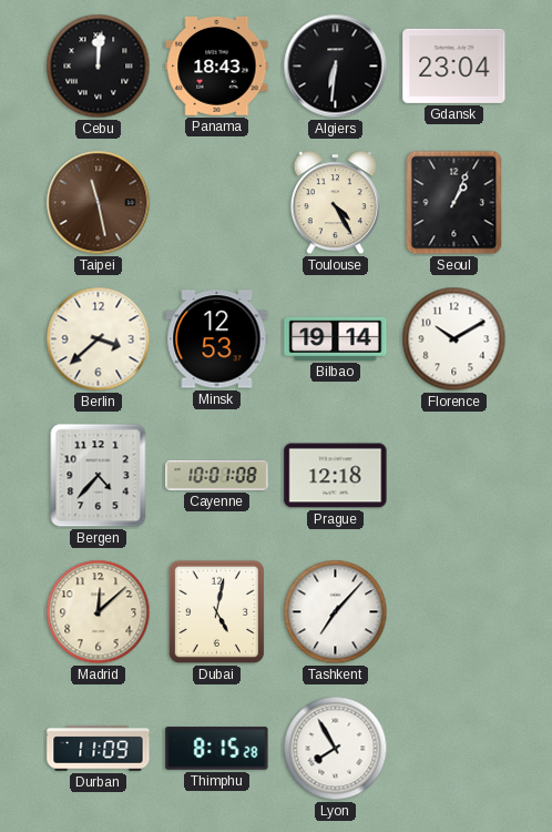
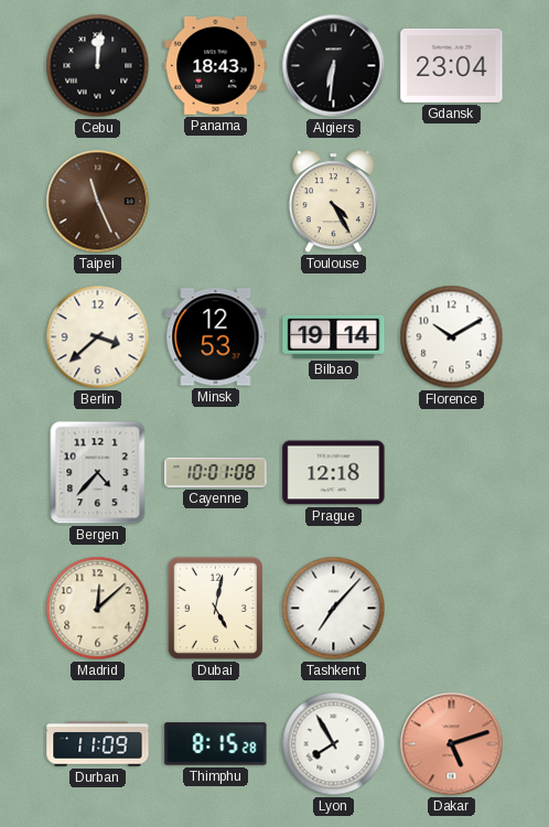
Taipei: 11:28 -> 11:26 (98, 202)
Seoul: 1:04 -> none (454, 203)
Dakar: none -> 5:12 (452, 744)
